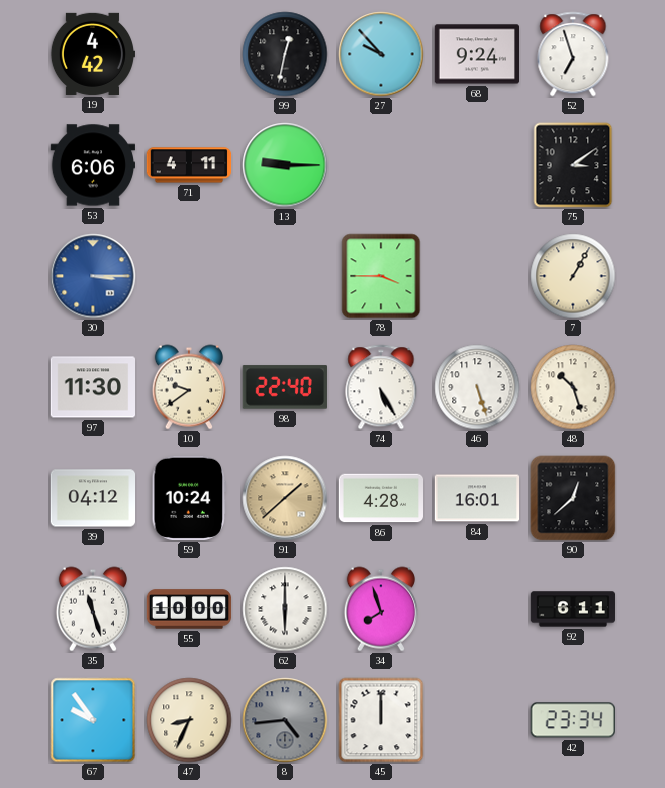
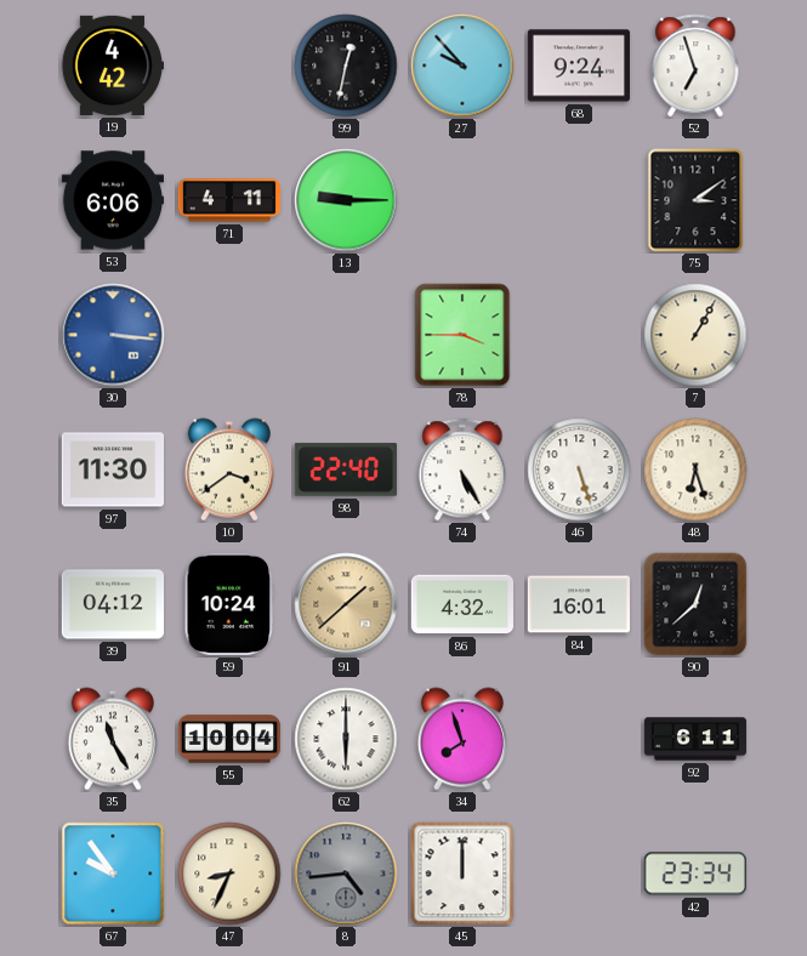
30: 3:15 -> 3:16 (113, 335)
10: 9:39 -> 3:39 (229, 470)
48: 10:27 -> 6:27 (695, 470)
86: 4:28 -> 4:32 (461, 604)
35: 11:27 -> 11:25 (113, 739)
55: 10:00 -> 10:04 (229, 739)
